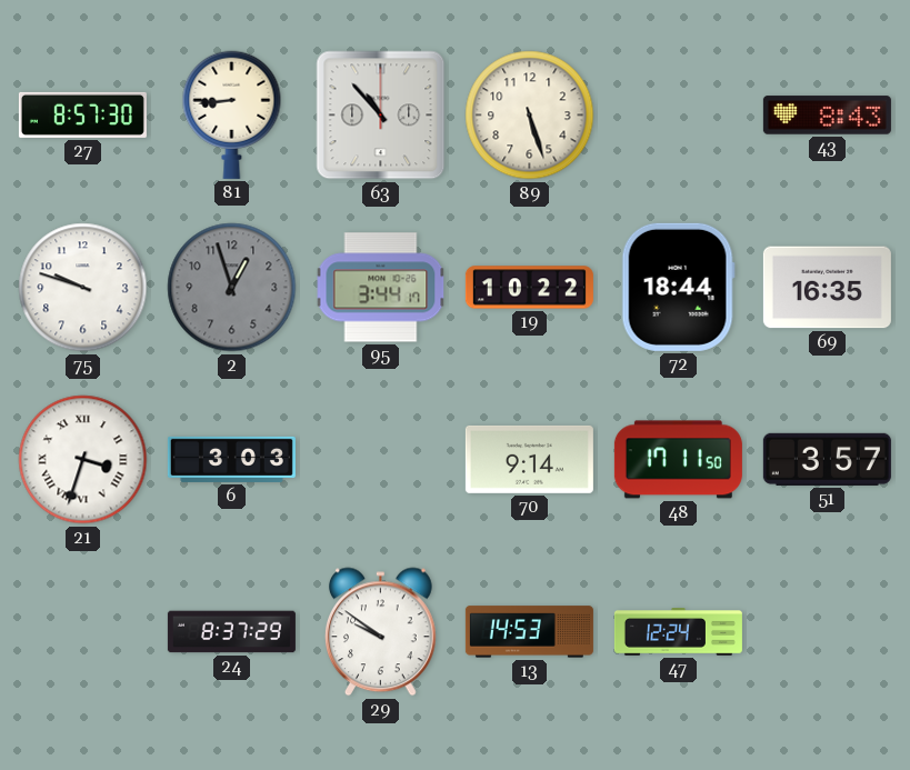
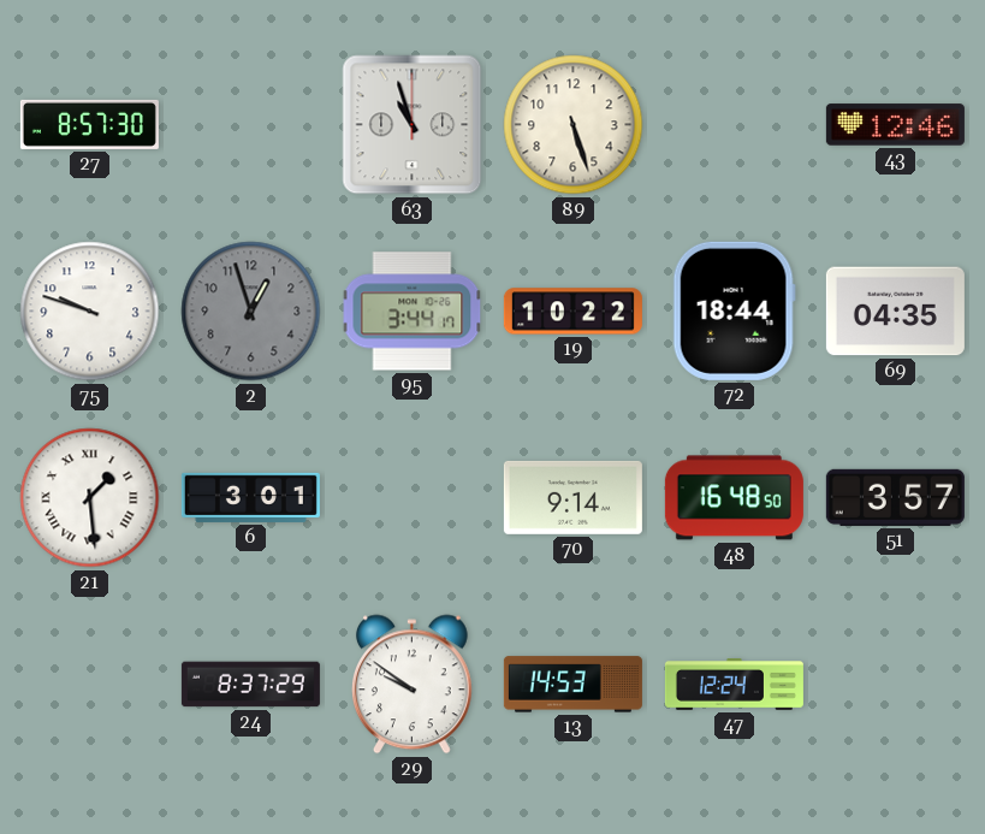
81: 8:44 -> none (232, 114)
63: 10:53 -> 10:57 (413, 125)
43: 8:43 -> 12:46 (895, 125)
69: 16:35 -> 04:35 (895, 312)
21: 3:33 -> 1:29 (90, 498)
6: 3:03 -> 3:01 (250, 497)
48: 17:11 -> 16:48 (734, 498)
